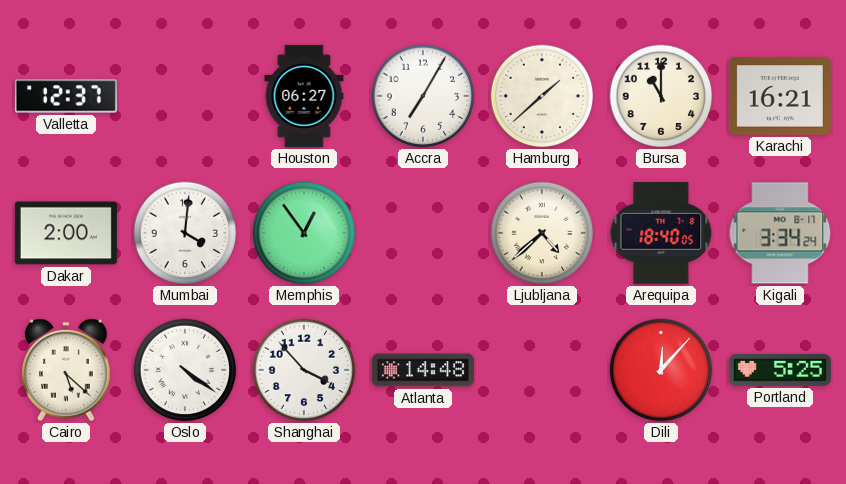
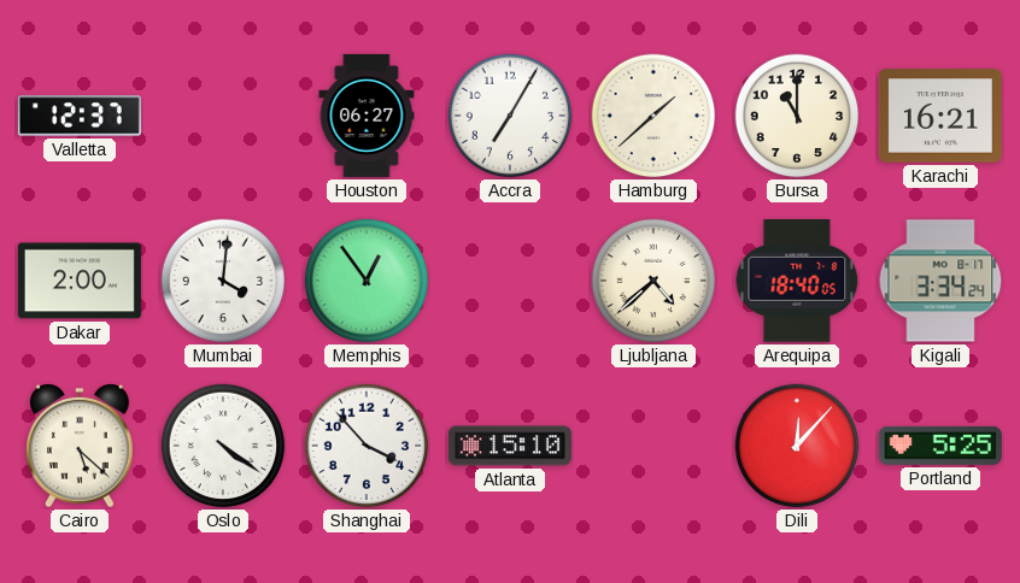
Atlanta: 14:48 -> 15:10 (510, 446)
